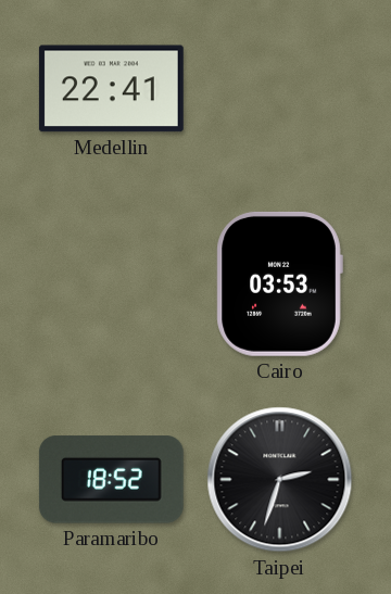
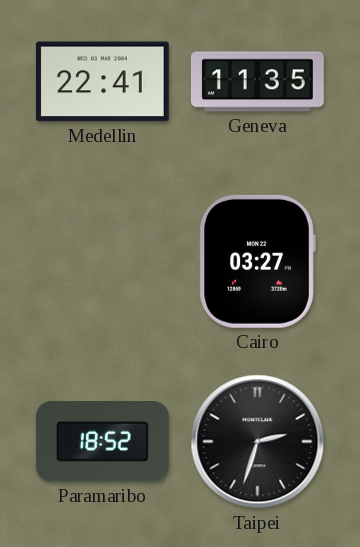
Geneva: none -> 11:35 (257, 82)
Cairo: 03:53 -> 03:27 (257, 261)
